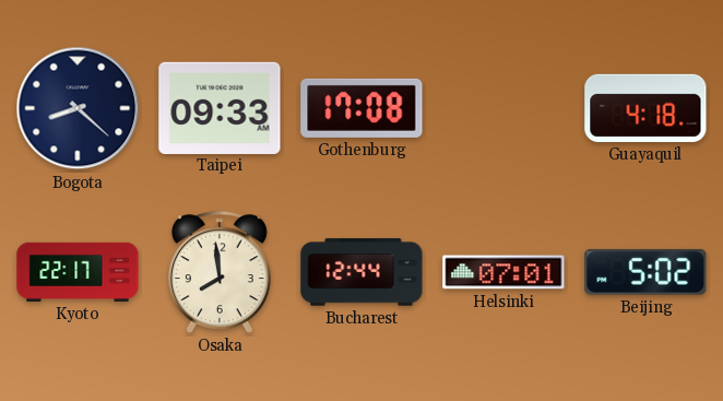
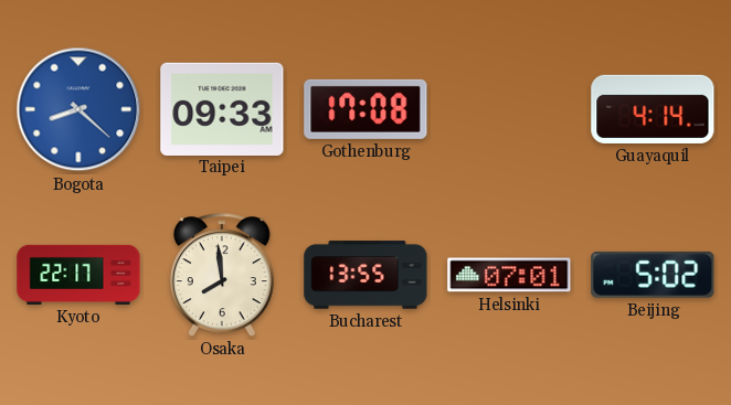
Bogota dial: navy -> blue (78, 109)
Guayaquil: 4:18 -> 4:14 (653, 109)
Bucharest: 12:44 -> 13:55 (365, 275)
